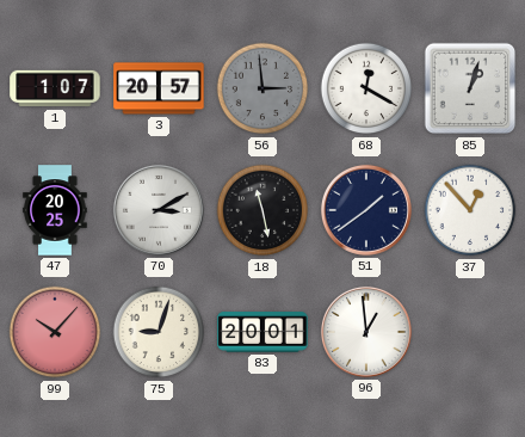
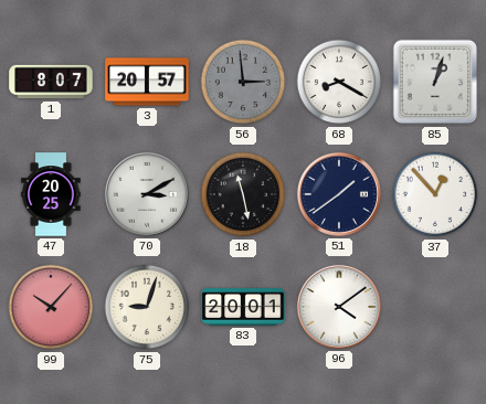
1: 1:07 -> 8:07 (51, 82)
68: 12:20 -> 8:20 (339, 82)
96: 12:59 -> 4:09 (339, 307)
